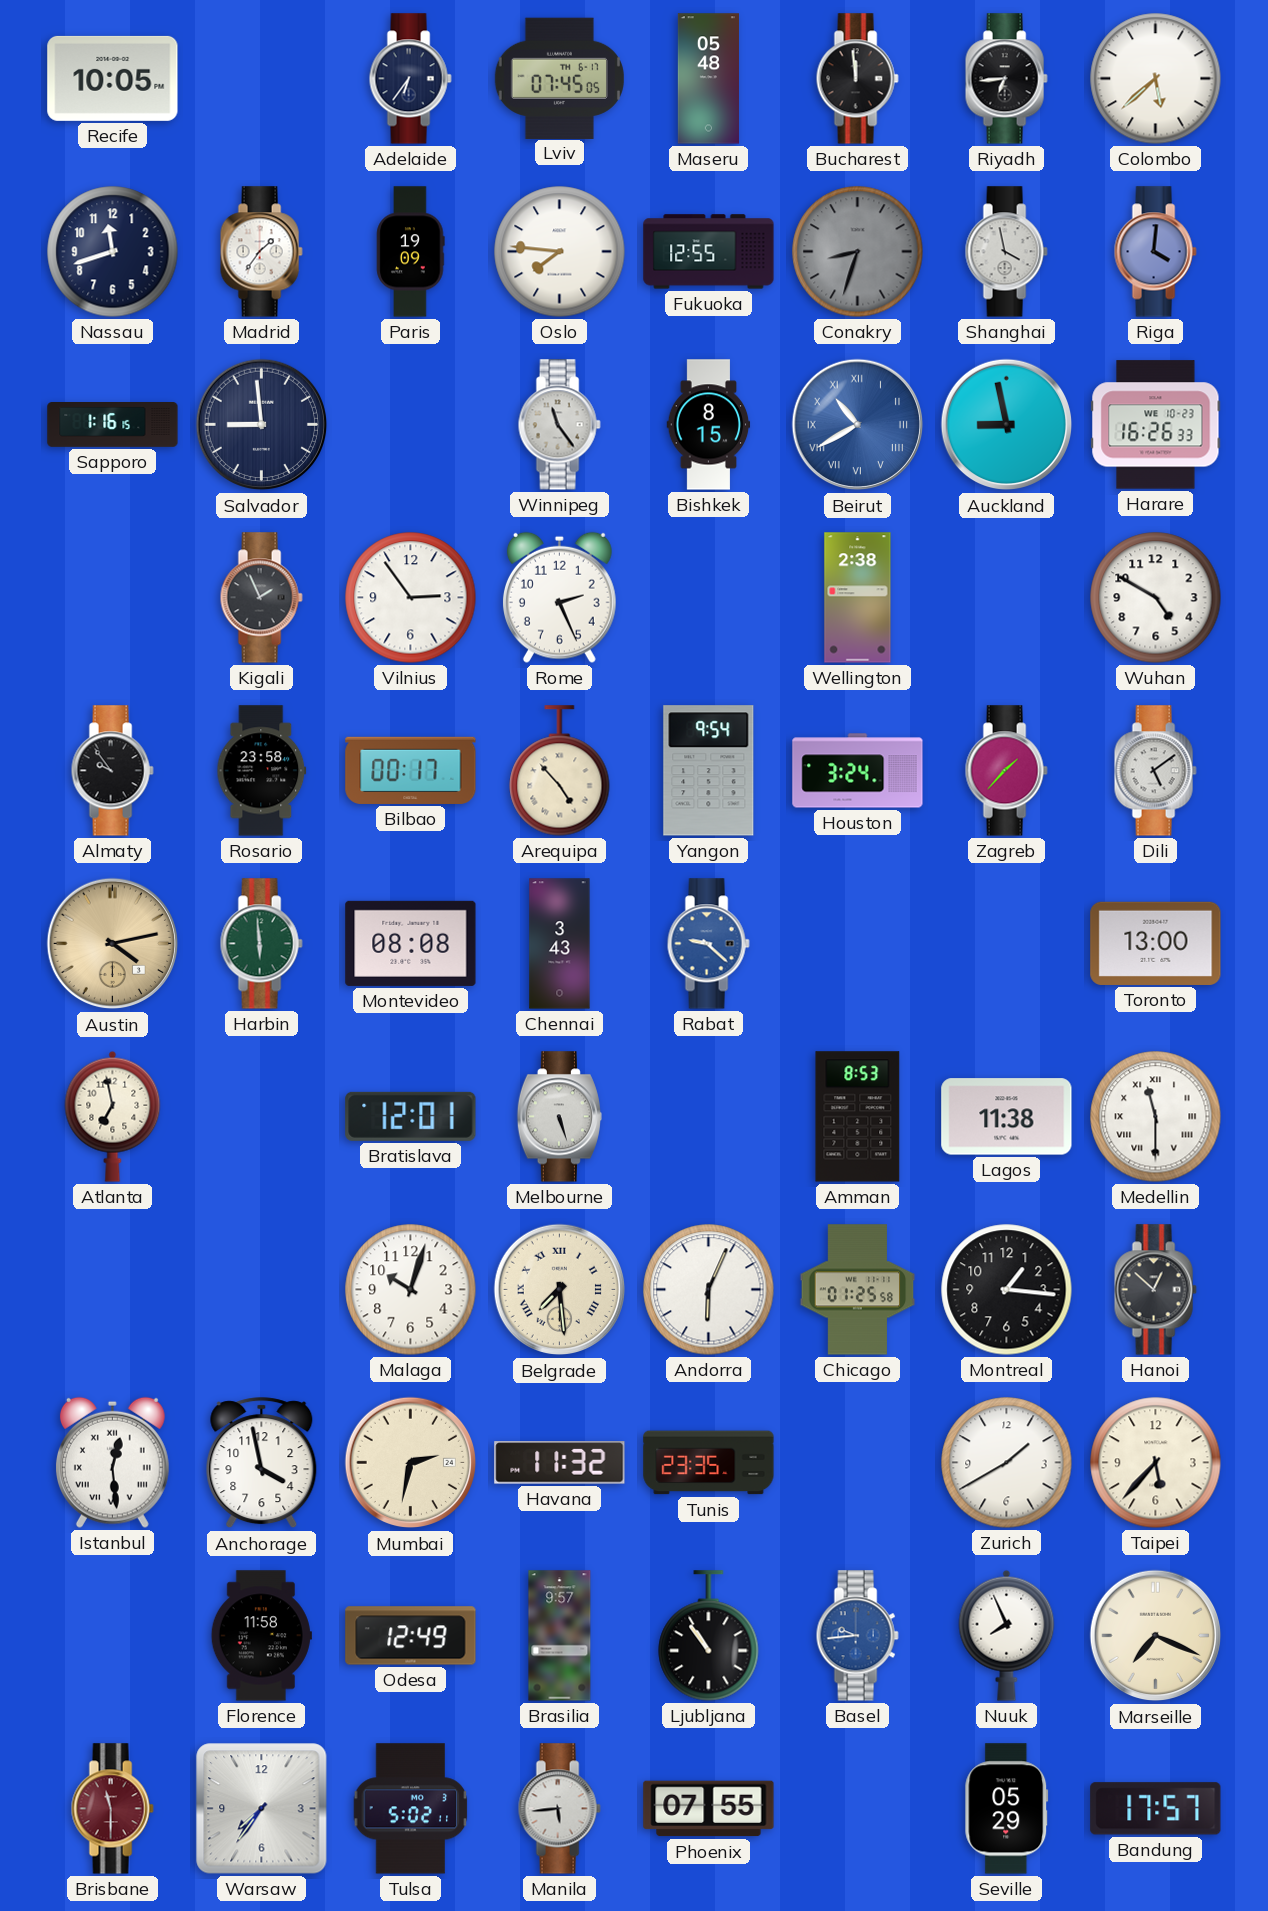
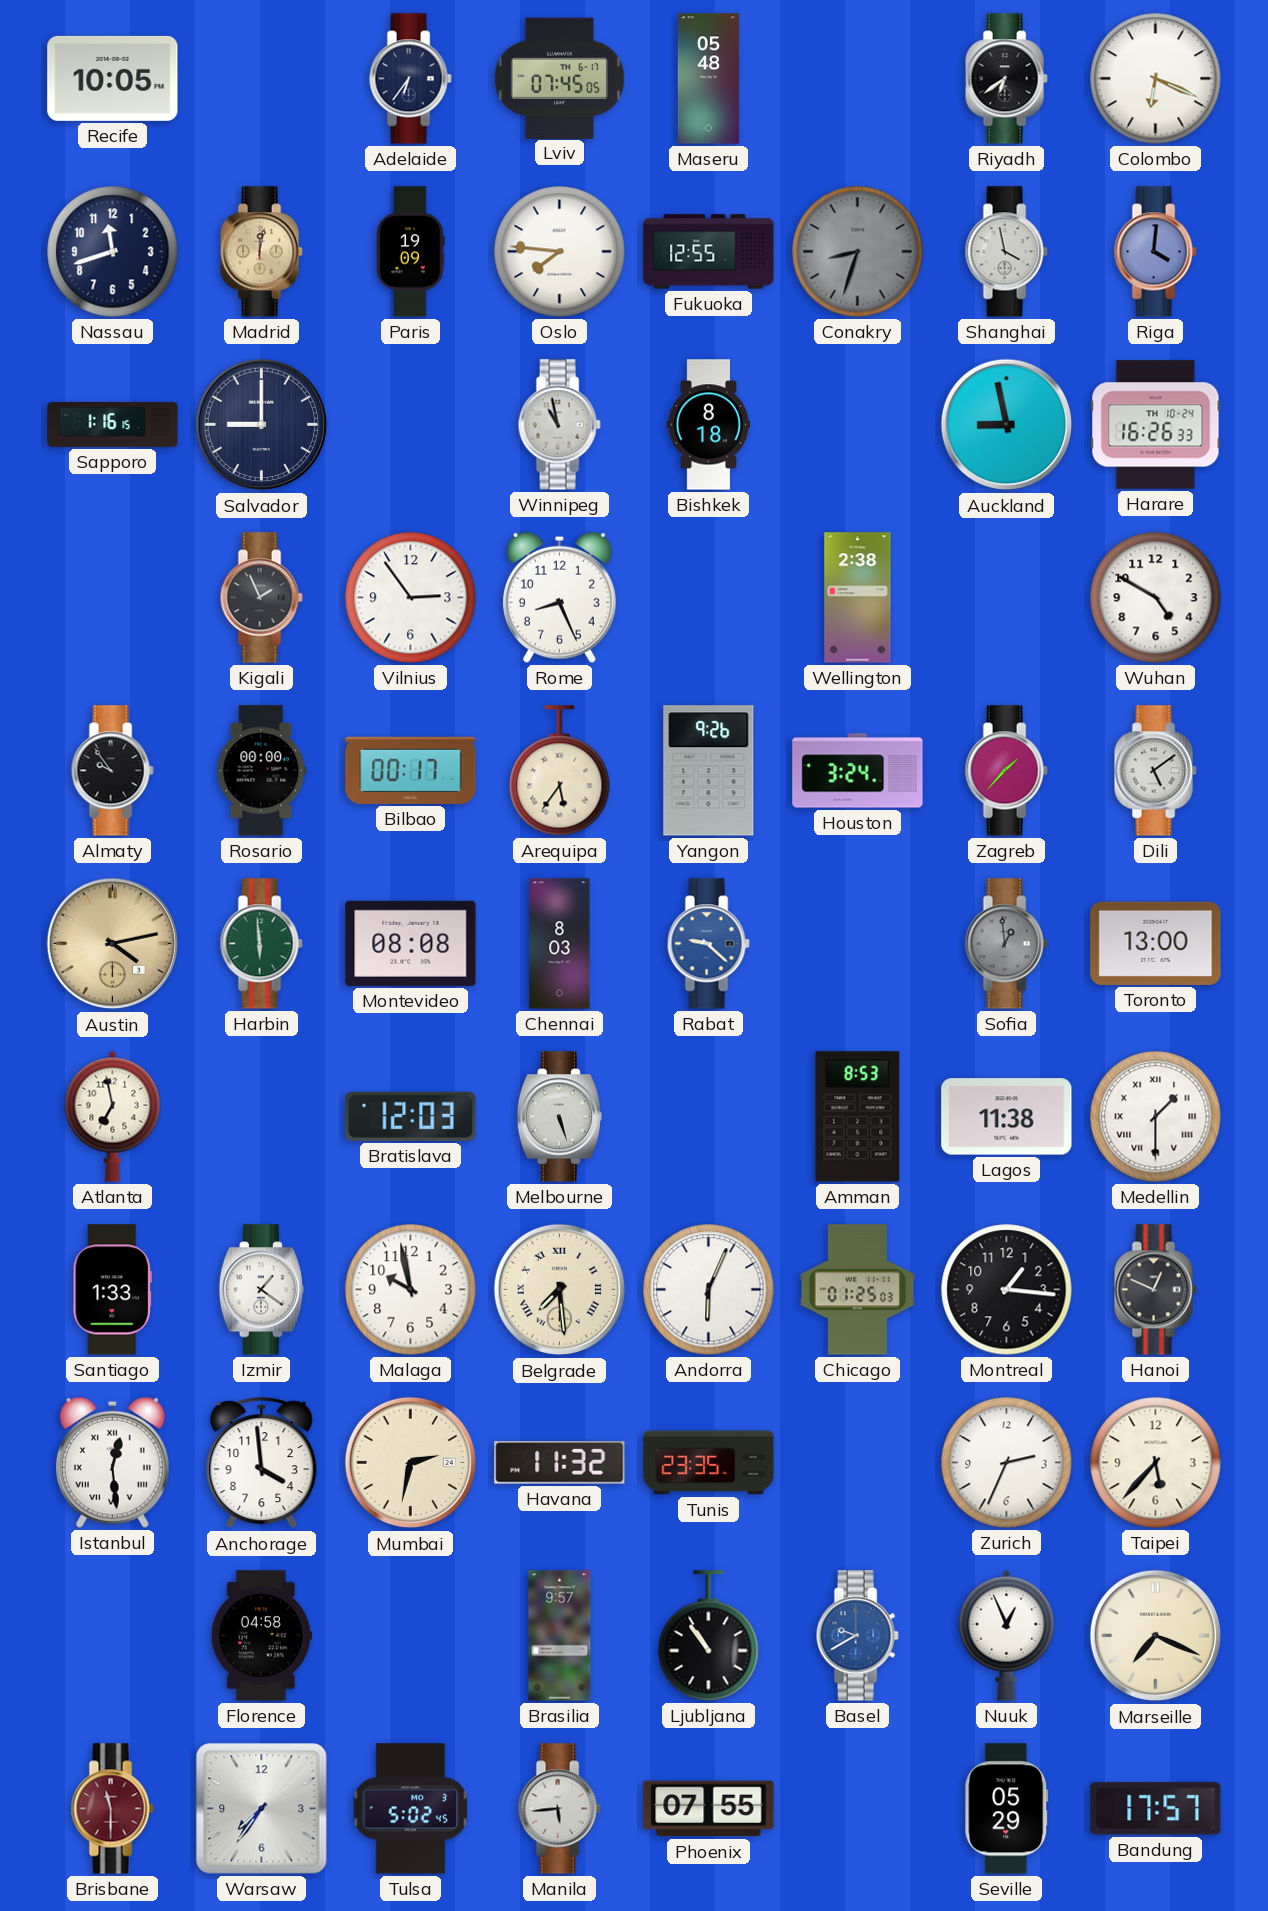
Bucharest: 11:59 -> none (857, 79)
Riyadh: 6:44 -> 6:39 (1006, 79)
Colombo: 5:38 -> 6:19 (1156, 79)
Madrid: 1:36 -> 12:02 (261, 252)
Madrid dial: white -> champagne (261, 252)
Salvador: 8:59 -> 9:00 (262, 425)
Winnipeg: 11:24 -> 10:58 (559, 425)
Bishkek: 8:15 -> 8:18 (709, 425)
Beirut: 10:40 -> none (858, 425)
Harare date: WE 10-23 -> TH 10-24 (1156, 425)
Rome: 2:26 -> 8:26 (559, 597)
Rosario: 23:58 -> 00:00 (262, 771)
Arequipa: 4:53 -> 5:36 (560, 771)
Yangon: 9:54 -> 9:26 (709, 771)
Chennai: 3:43 -> 8:03 (560, 944)
Sofia: none -> 12:59 (1006, 944)
Bratislava: 12:01 -> 12:03 (411, 1116)
Medellin: 11:30 -> 1:30 (1156, 1117)
Santiago: none -> 1:33 (112, 1290)
Izmir: none -> 1:21 (261, 1290)
Malaga: 10:03 -> 9:58 (411, 1290)
Chicago: 01:25:58 -> 01:25:03 (858, 1290)
Hanoi: 12:52 -> 12:49 (1155, 1290)
Anchorage: 3:58 -> 3:59 (262, 1463)
Zurich: 1:40 -> 2:34 (1007, 1463)
Florence: 11:58 -> 04:58 (261, 1636)
Odesa: 12:49 -> none (411, 1636)
Basel: 9:44 -> 9:40 (857, 1636)
Nuuk: 7:56 -> 12:56 (1007, 1635)
Tulsa: 5:02:11 -> 5:02:45 (411, 1809)
